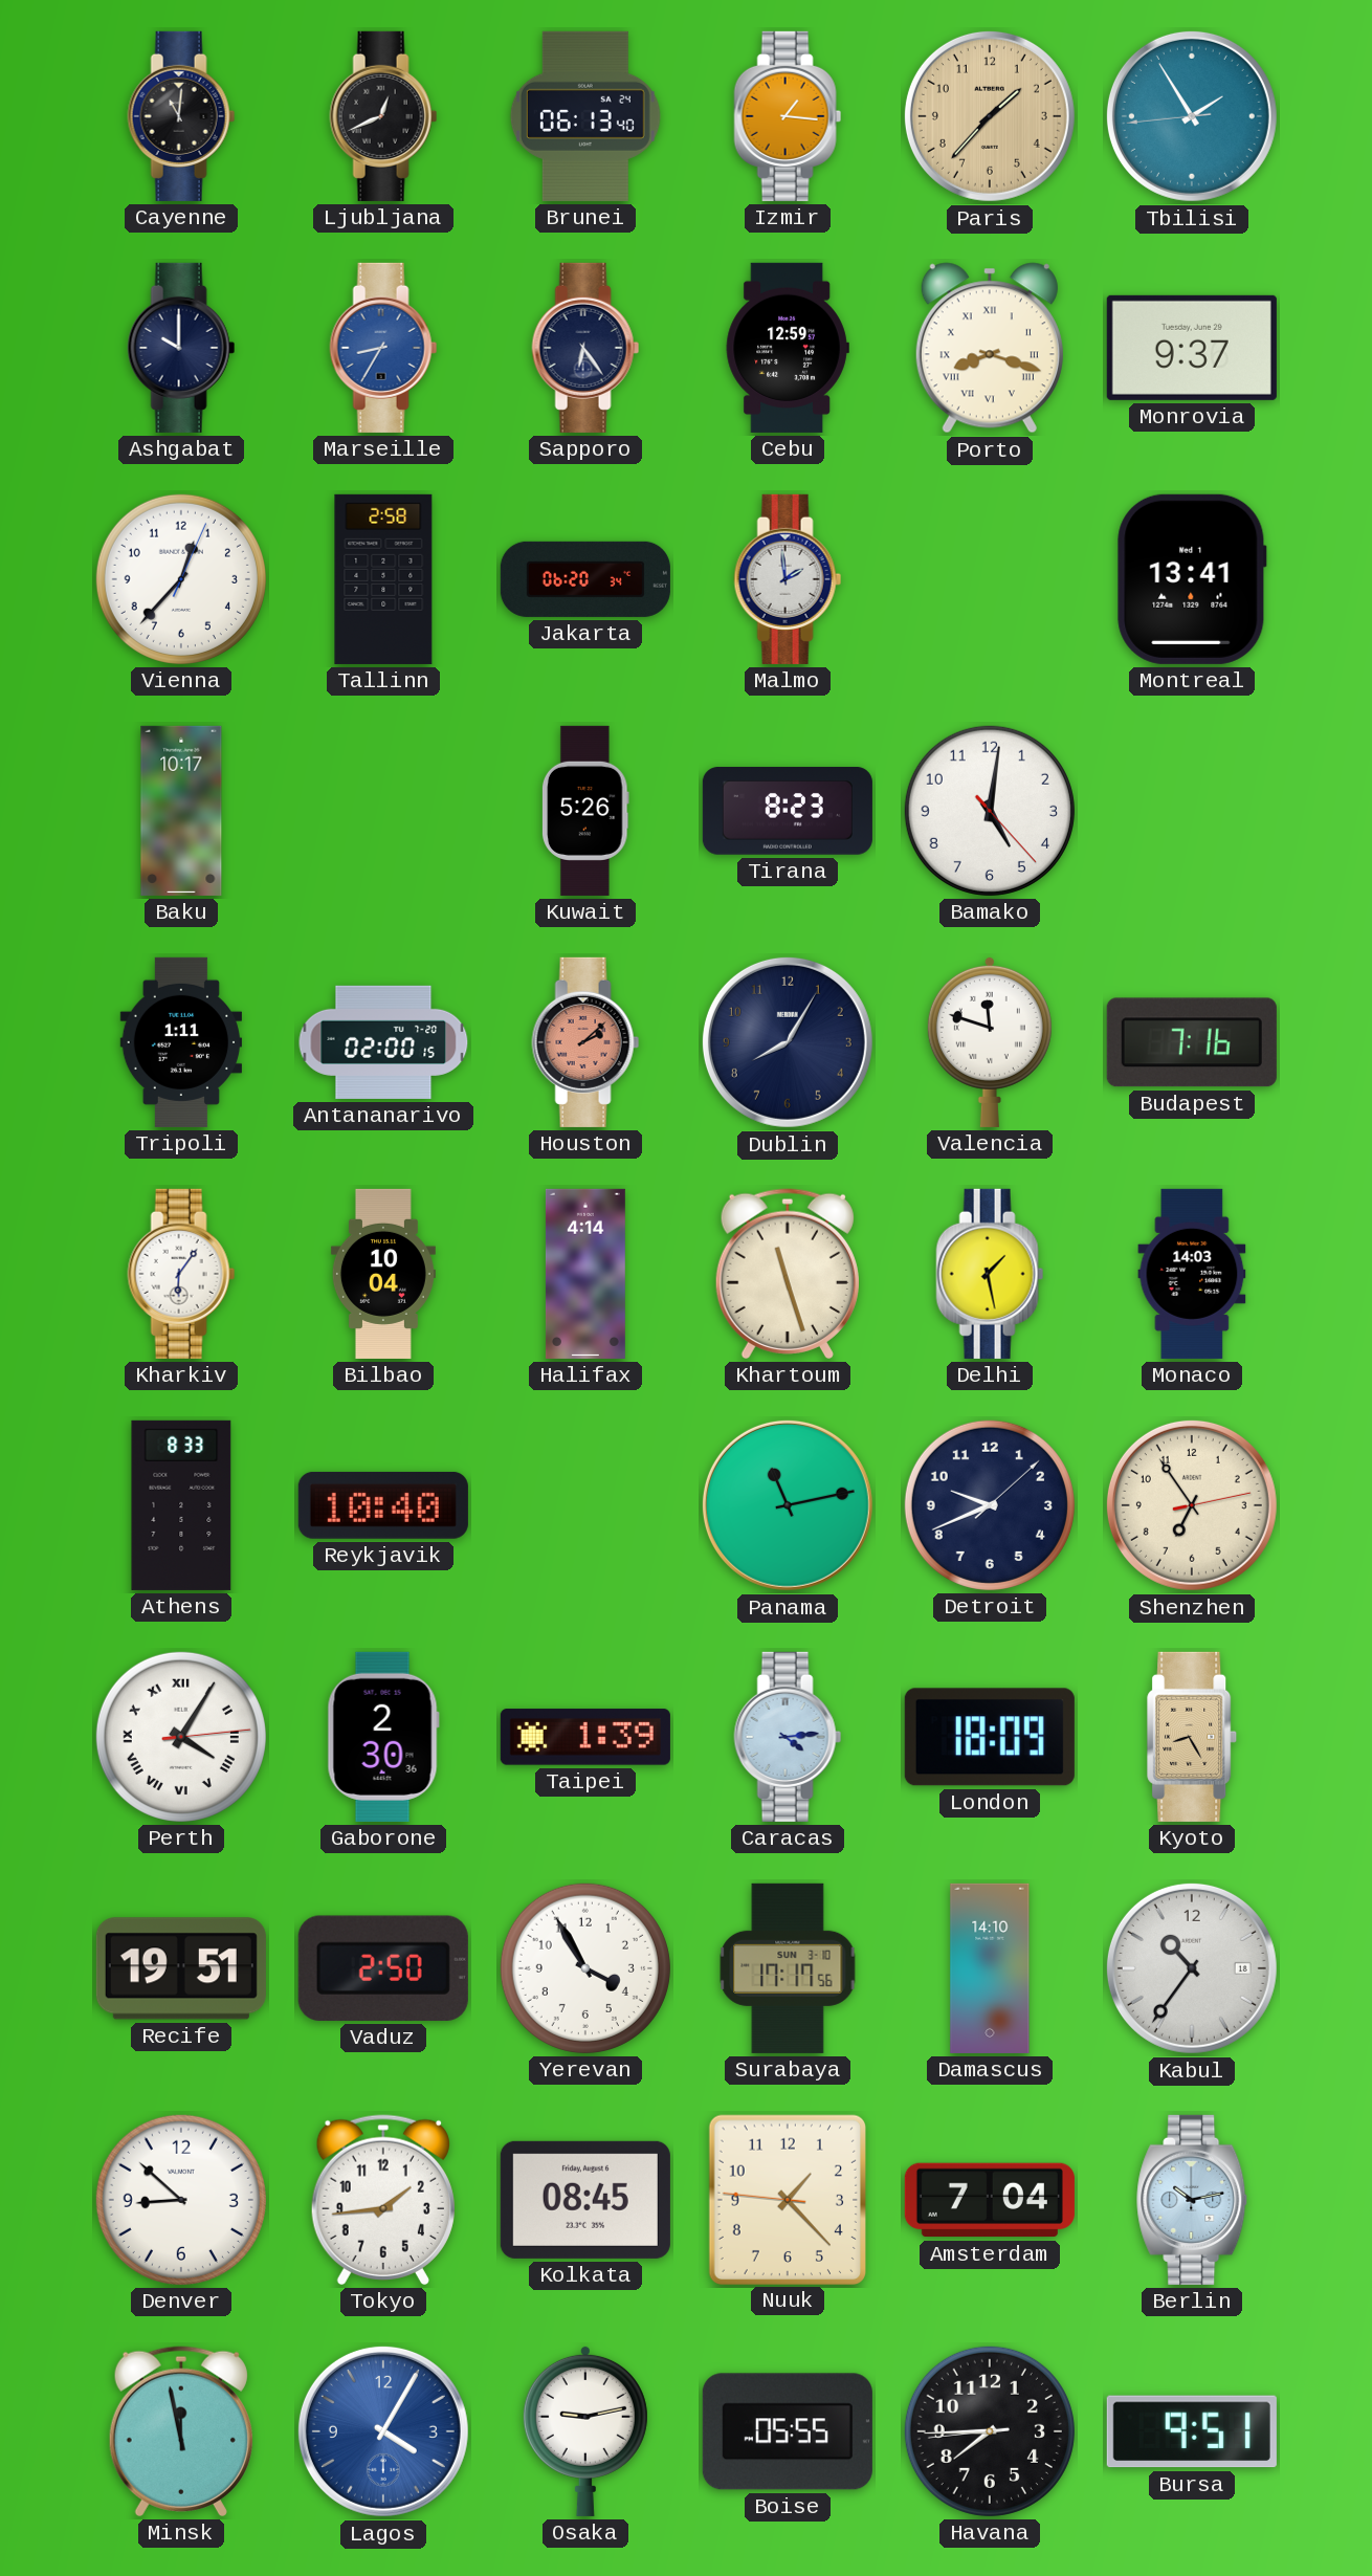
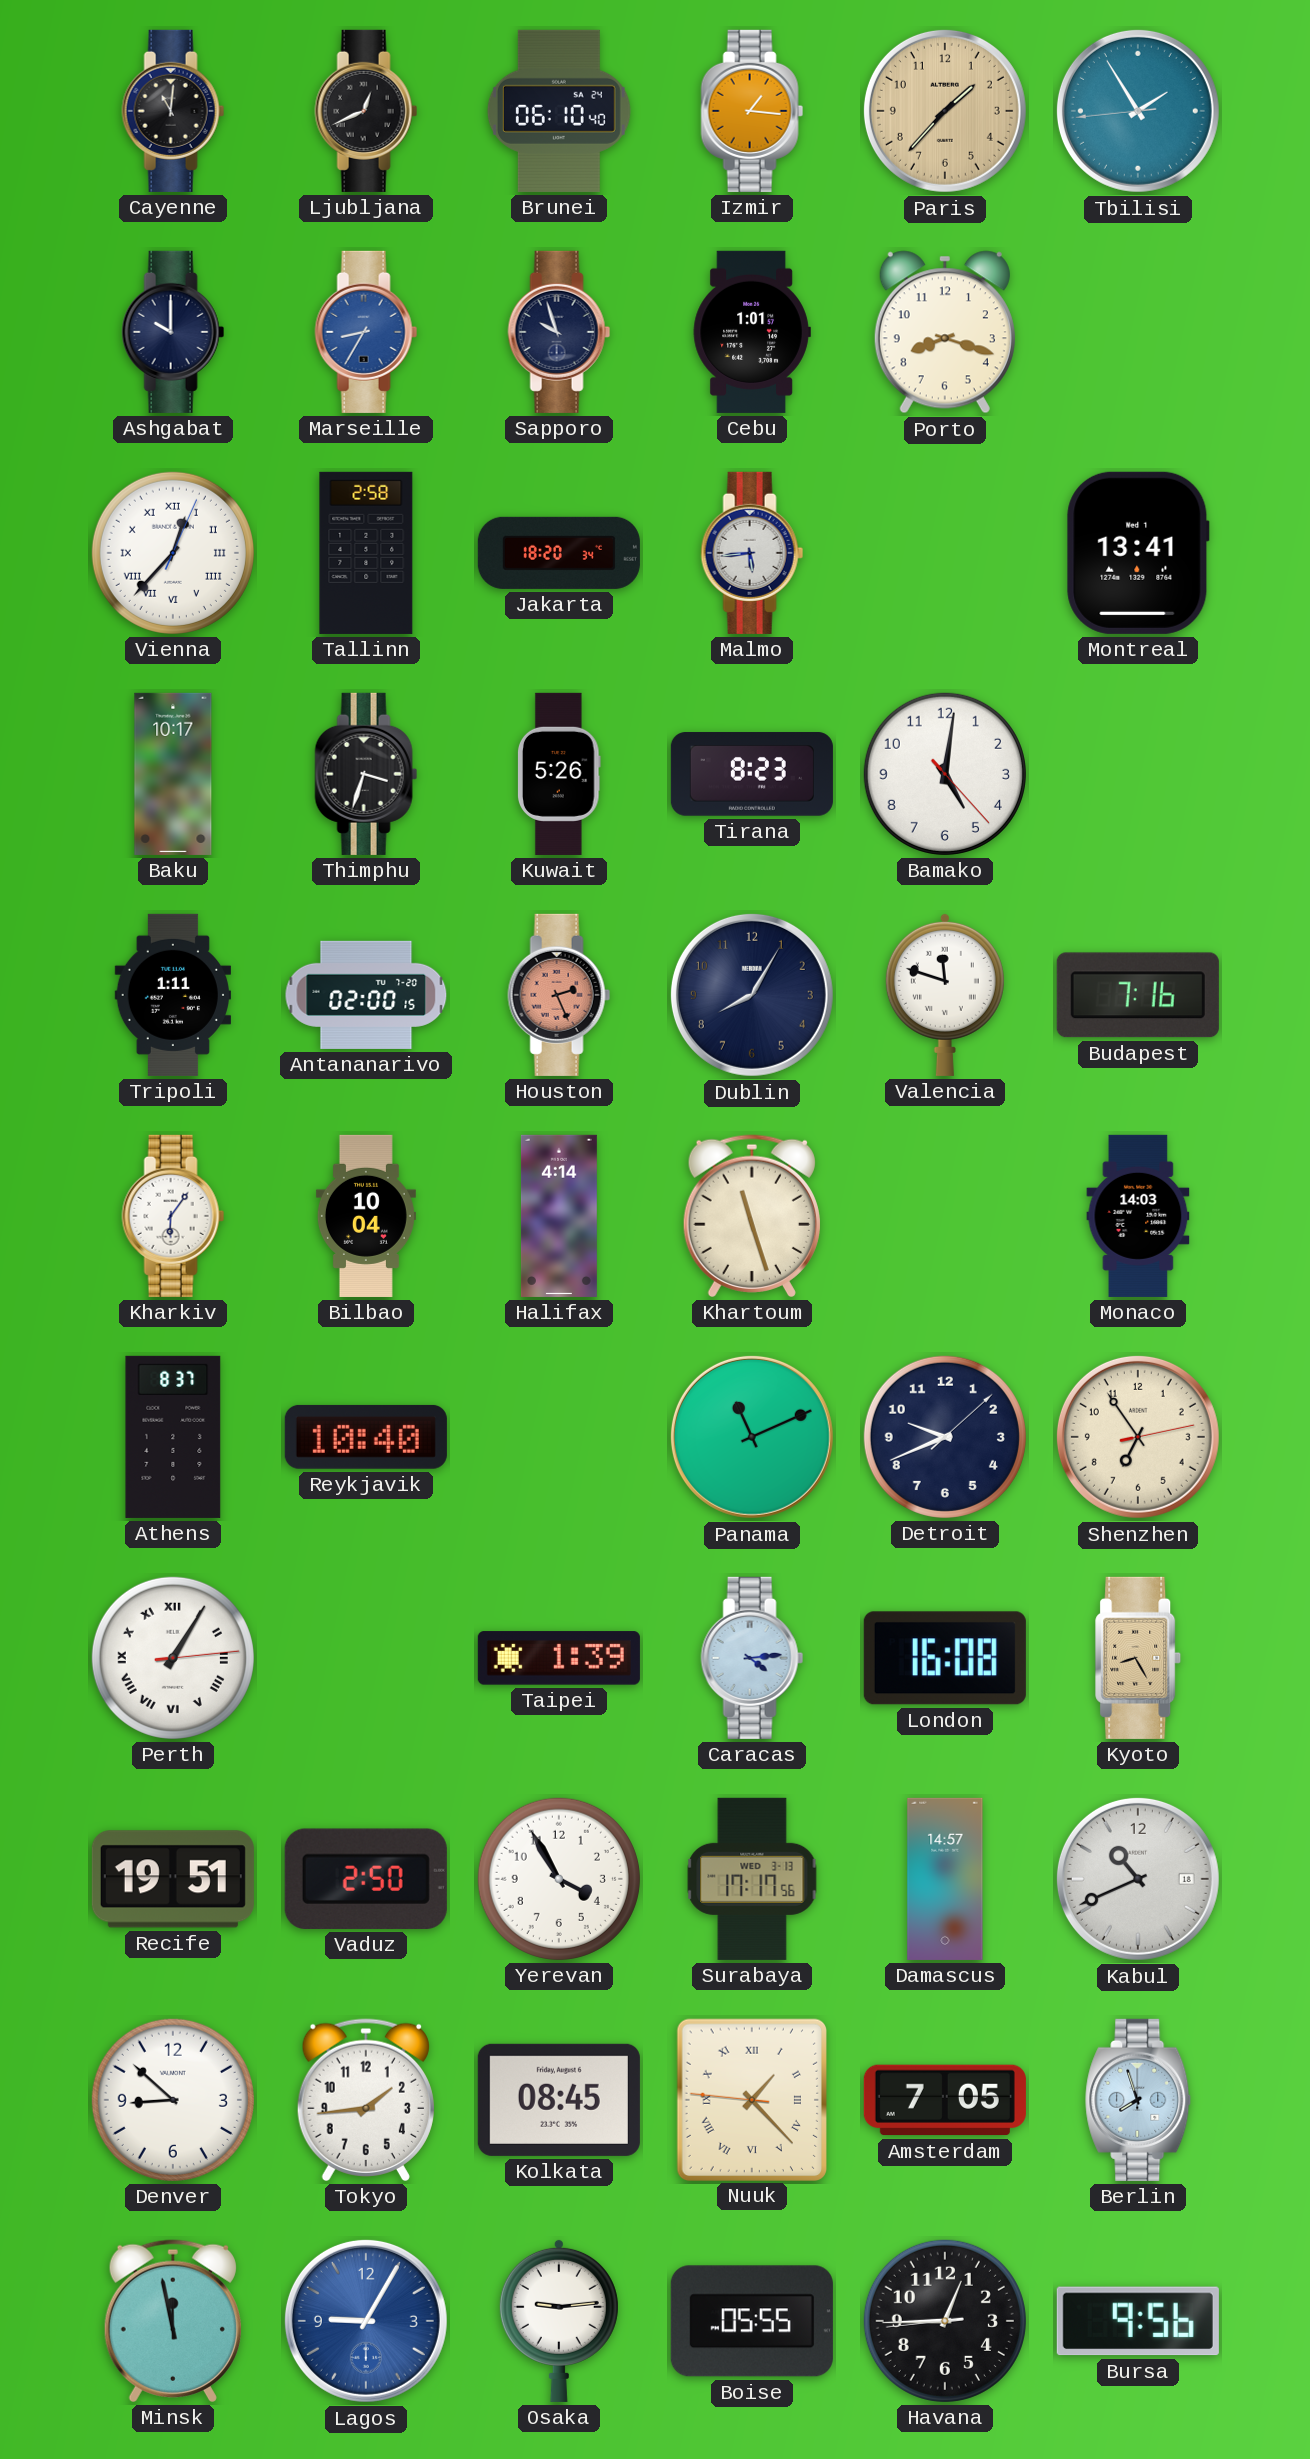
Brunei: 06:13 -> 06:10 (559, 111)
Sapporo: 6:24 -> 9:57 (559, 332)
Cebu: 12:59 -> 1:01 (752, 332)
Porto numerals: Roman -> Arabic (945, 332)
Monrovia: 9:37 -> none (1192, 348)
Vienna numerals: Arabic -> Roman (173, 553)
Jakarta: 06:20 -> 18:20 (559, 553)
Malmo: 1:59 -> 5:44 (752, 553)
Thimphu: none -> 3:33 (366, 774)
Houston: 2:08 -> 2:26 (559, 995)
Delhi: 1:28 -> none (990, 1274)
Athens: 8:33 -> 8:37 (173, 1437)
Panama: 11:13 -> 11:11 (752, 1437)
Perth: 4:05 -> 1:05 (173, 1658)
Gaborone: 2:30 -> none (383, 1737)
London: 18:09 -> 16:08 (945, 1658)
Surabaya date: SUN 3-10 -> WED 3-13 (752, 1879)
Damascus: 14:10 -> 14:57 (945, 1879)
Kabul: 10:36 -> 10:41 (1138, 1879)
Nuuk numerals: Arabic -> Roman (751, 2099)
Amsterdam: 7:04 -> 7:05 (945, 2100)
Berlin: 10:13 -> 7:57 (1139, 2100)
Lagos: 4:05 -> 9:05 (366, 2321)
Osaka: 9:13 -> 9:14 (559, 2320)
Havana: 7:44 -> 12:44 (945, 2321)
Bursa: 9:51 -> 9:56 (1138, 2321)
